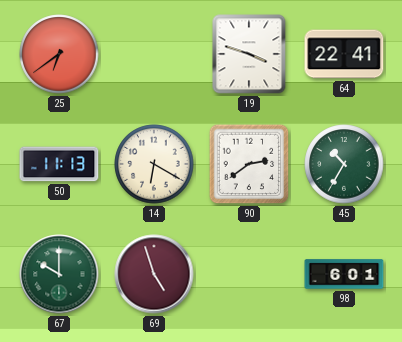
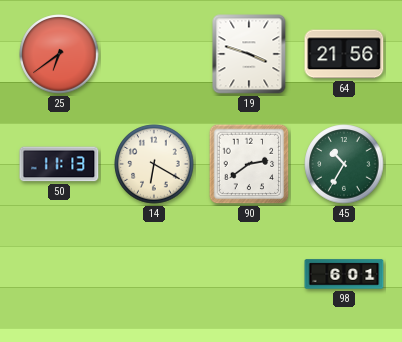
64: 22:41 -> 21:56 (344, 54)
67: 10:00 -> none (59, 274)
69: 4:57 -> none (154, 274)
